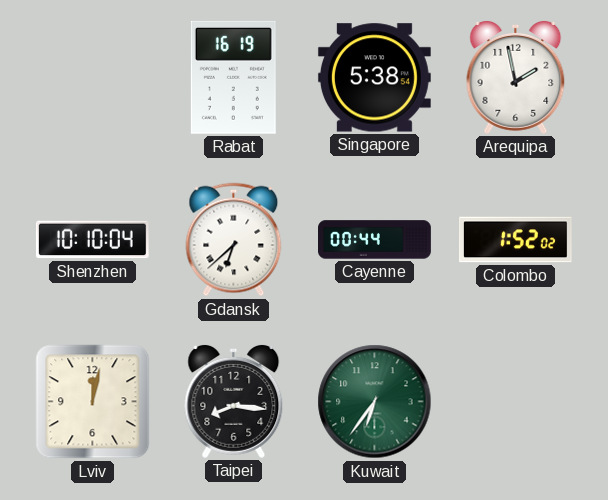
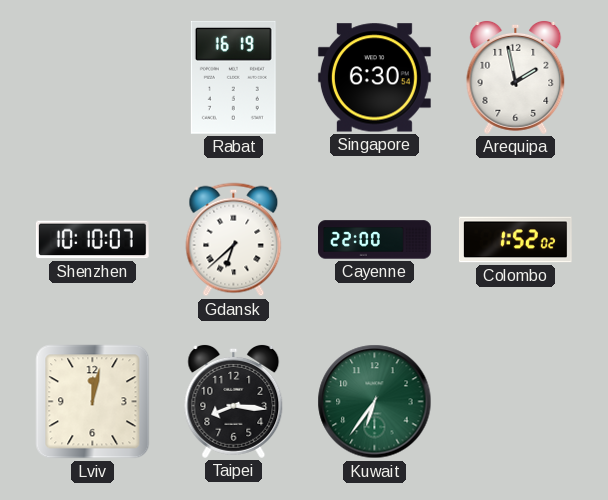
Singapore: 5:38 -> 6:30 (374, 78)
Shenzhen: 10:10:04 -> 10:10:07 (92, 240)
Cayenne: 00:44 -> 22:00 (375, 240)
